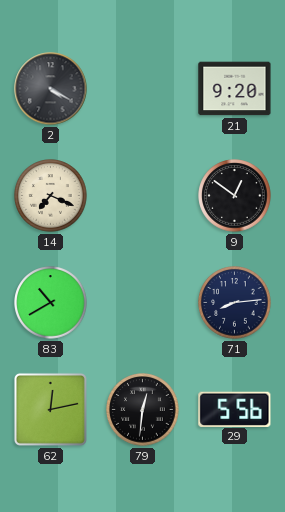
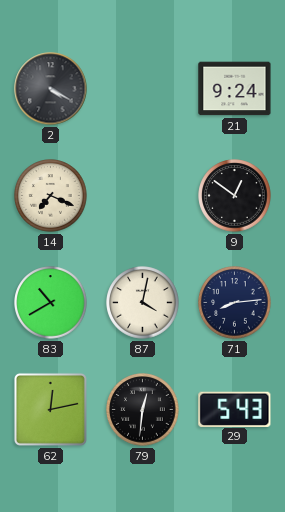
21: 9:20 -> 9:24 (235, 89)
87: none -> 4:02 (143, 303)
29: 5:56 -> 5:43 (235, 409)
